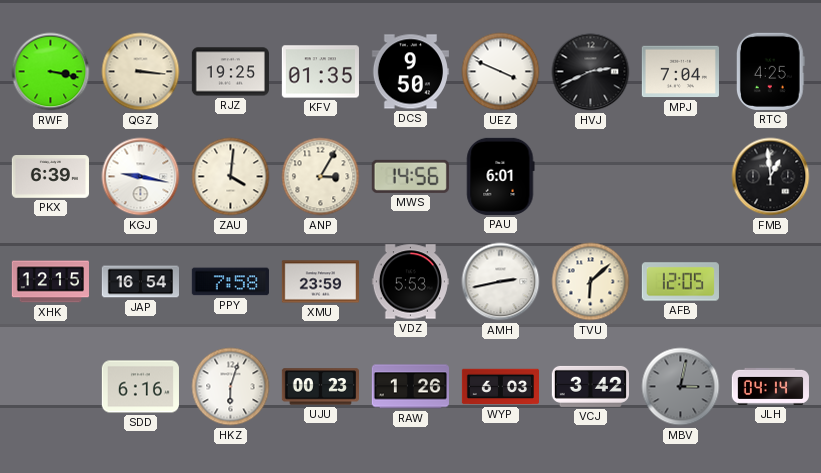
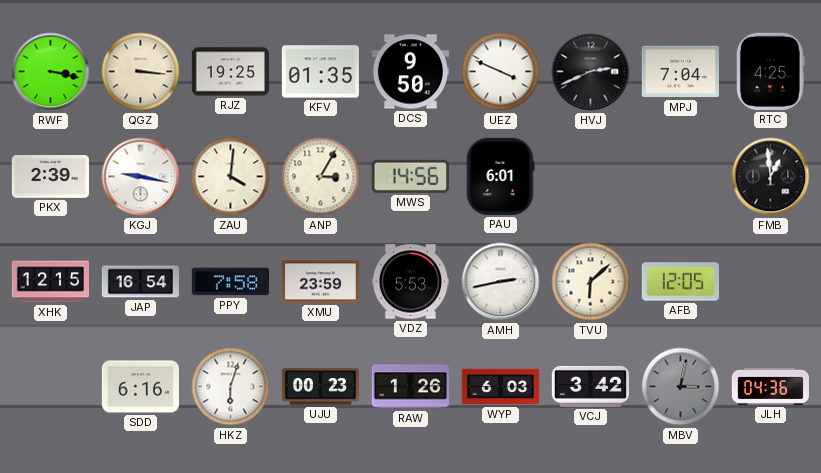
PKX: 6:39 -> 2:39 (50, 177)
JLH: 04:14 -> 04:36 (770, 386)
